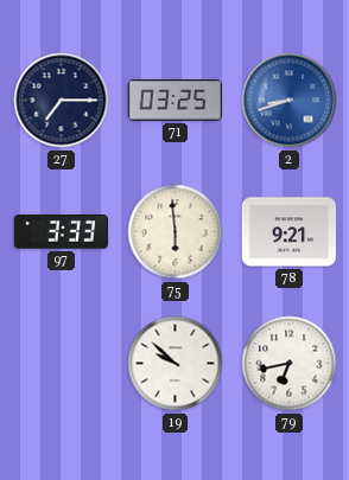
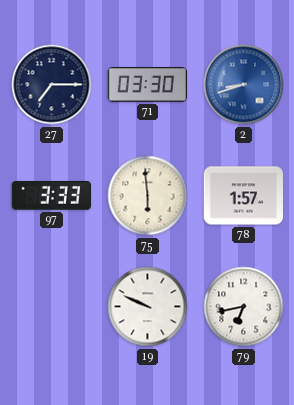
71: 03:25 -> 03:30 (147, 85)
78: 9:21 -> 1:57 (243, 196)
19: 9:52 -> 9:49 (148, 307)
